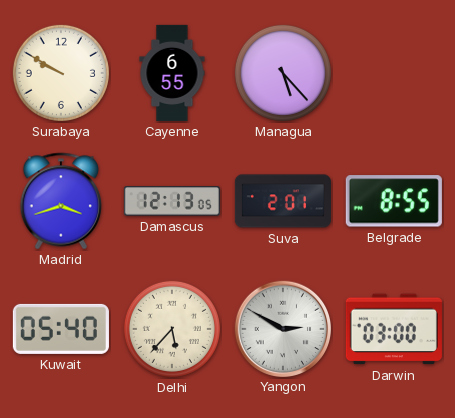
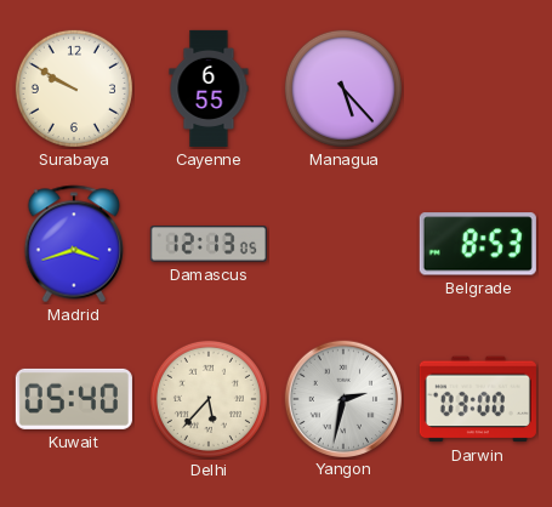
Suva: 2:01 -> none (283, 201)
Belgrade: 8:55 -> 8:53 (478, 244)
Yangon: 2:50 -> 2:32 (342, 398)
